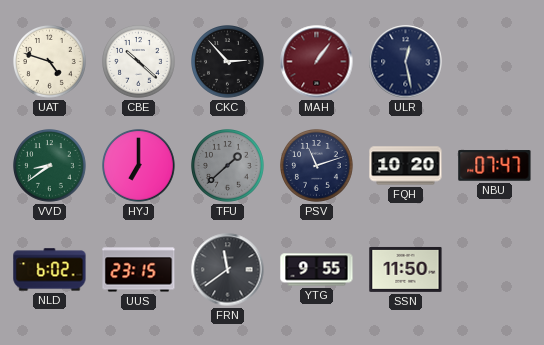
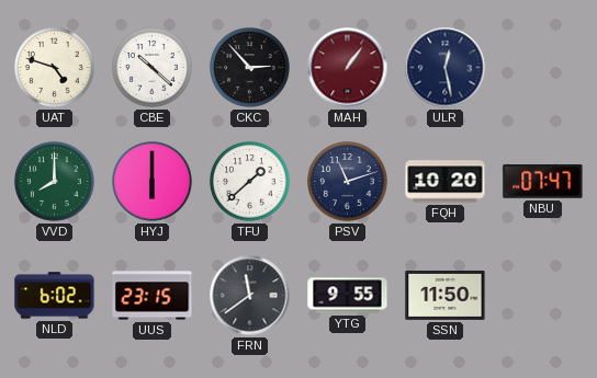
VVD: 8:39 -> 8:00 (55, 182)
HYJ: 7:00 -> 6:00 (153, 182)
TFU dial: grey -> white (250, 182)
